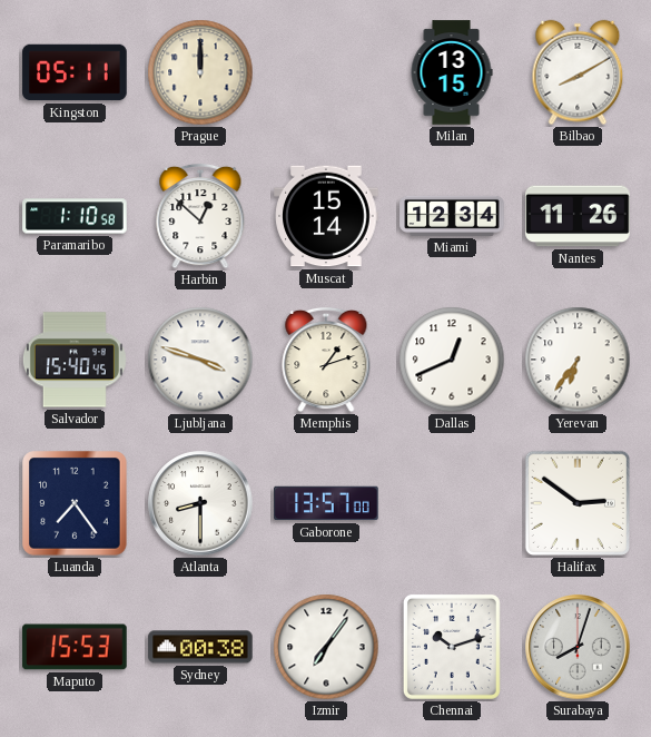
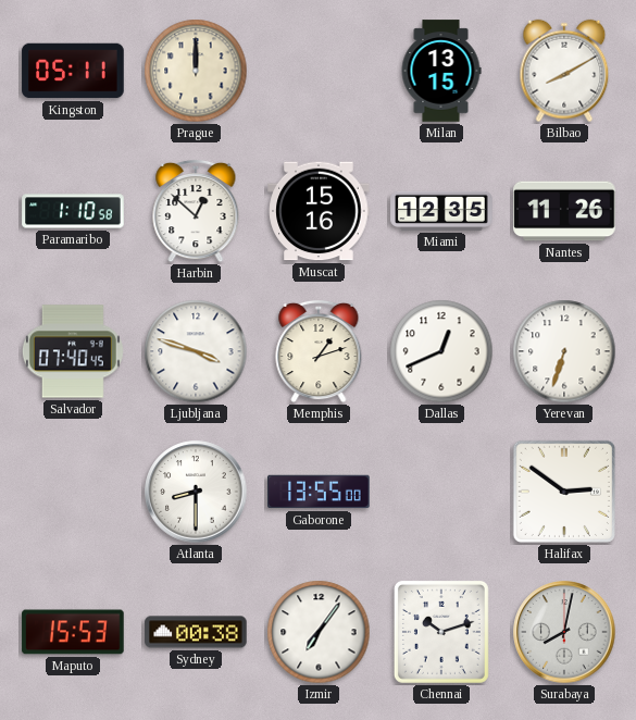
Muscat: 15:14 -> 15:16 (319, 211)
Miami: 12:34 -> 12:35 (441, 211)
Salvador: 15:40 -> 07:40 (73, 351)
Yerevan: 6:36 -> 6:33 (564, 351)
Luanda: 7:24 -> none (75, 503)
Gaborone: 13:57 -> 13:55 (319, 492)
Surabaya: 8:03 -> 8:02 (564, 632)
